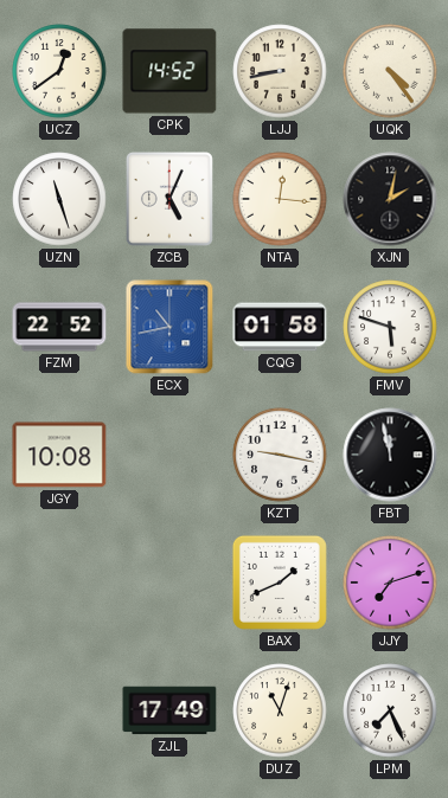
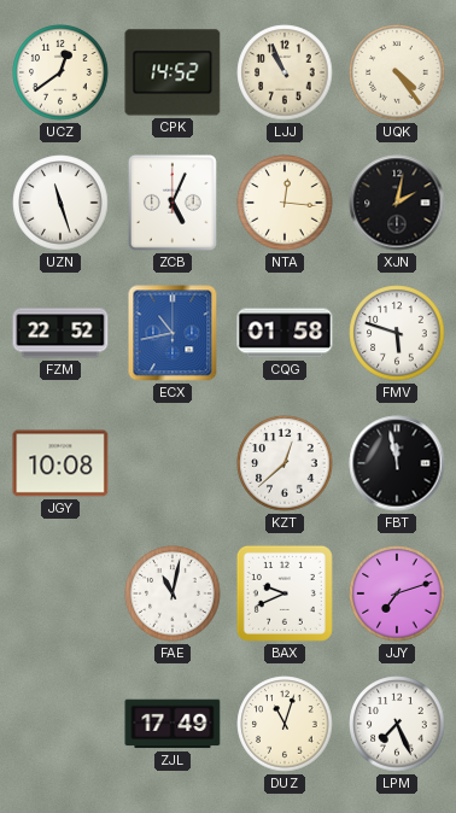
LJJ: 8:43 -> 10:56 (285, 72)
KZT: 9:17 -> 12:38 (285, 463)
FAE: none -> 11:02 (173, 593)
BAX: 1:41 -> 9:41 (285, 593)
